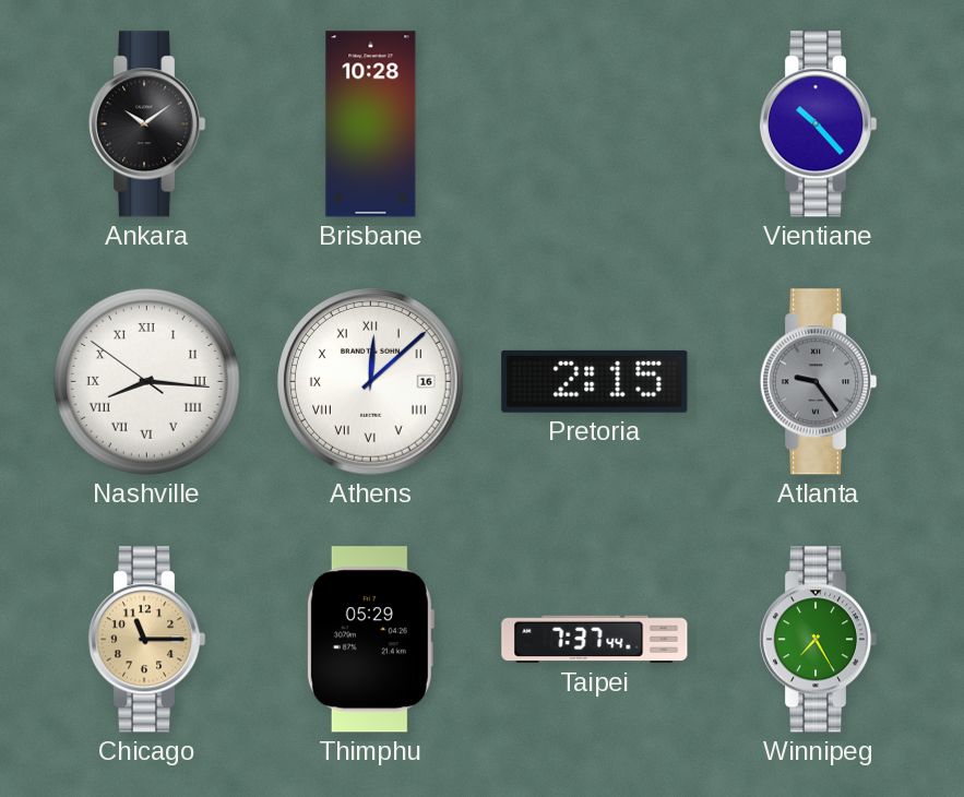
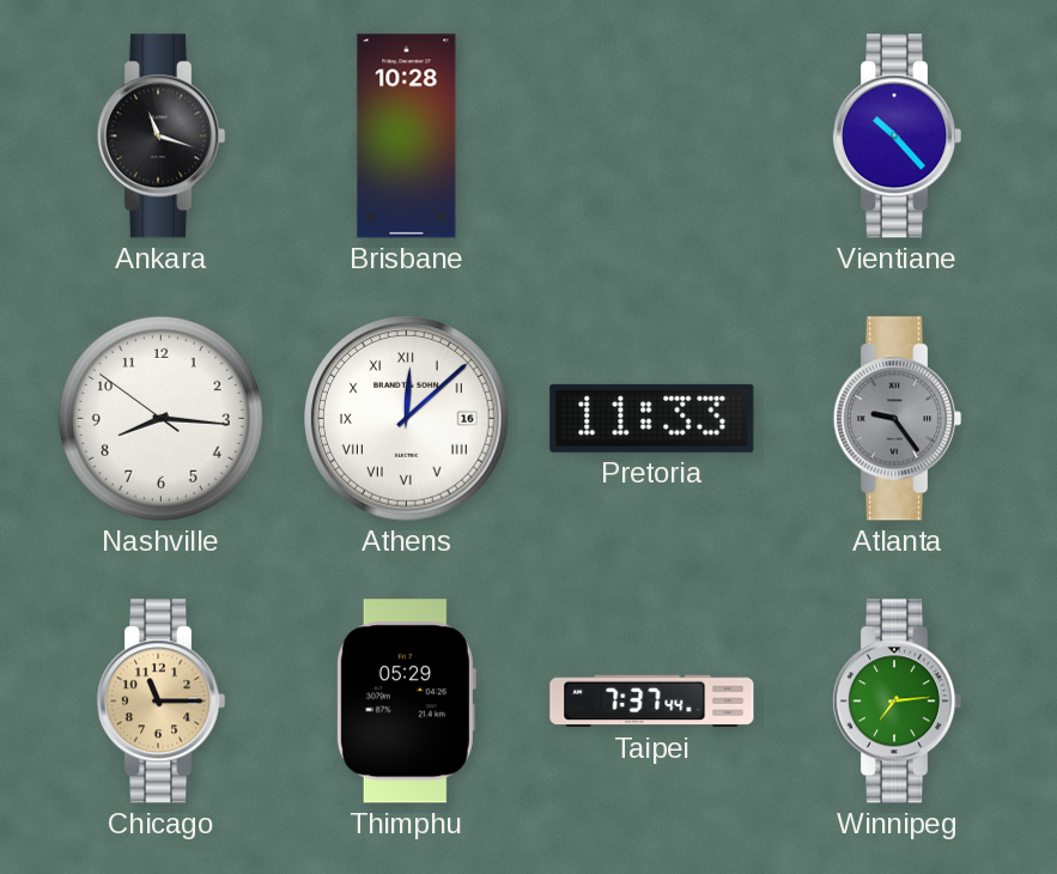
Ankara: 10:09 -> 11:18 (160, 136)
Nashville numerals: Roman -> Arabic (160, 418)
Pretoria: 2:15 -> 11:33 (652, 418)
Winnipeg: 7:25 -> 7:14 (897, 702)
